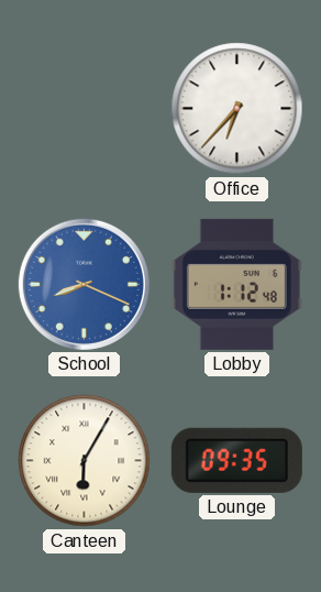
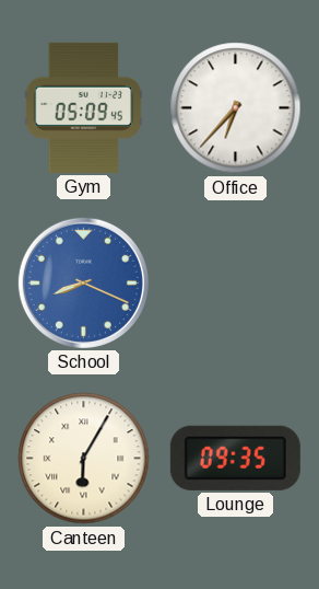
Gym: none -> 05:09 (84, 107)
Lobby: 1:12 -> none (236, 284)
